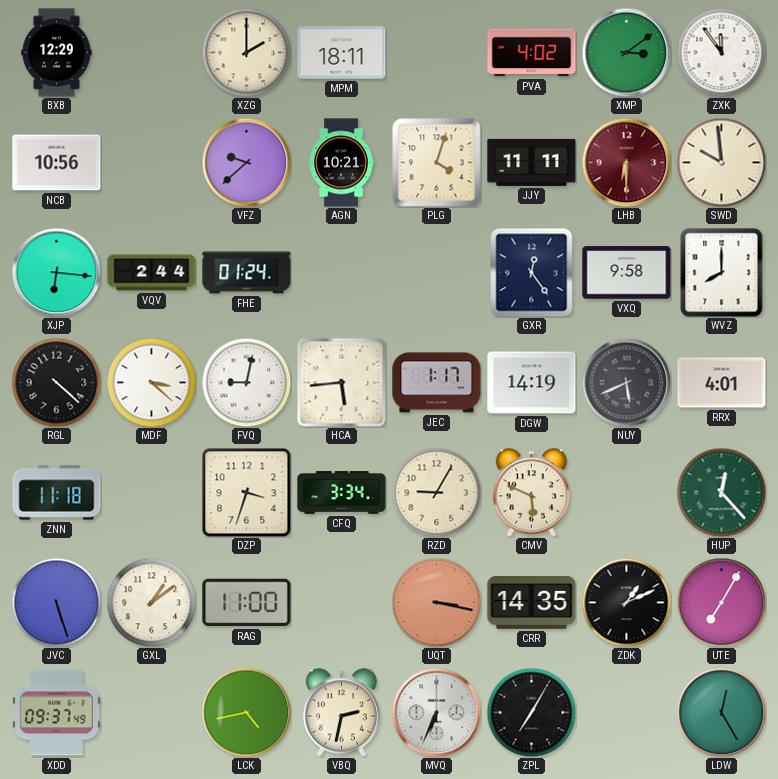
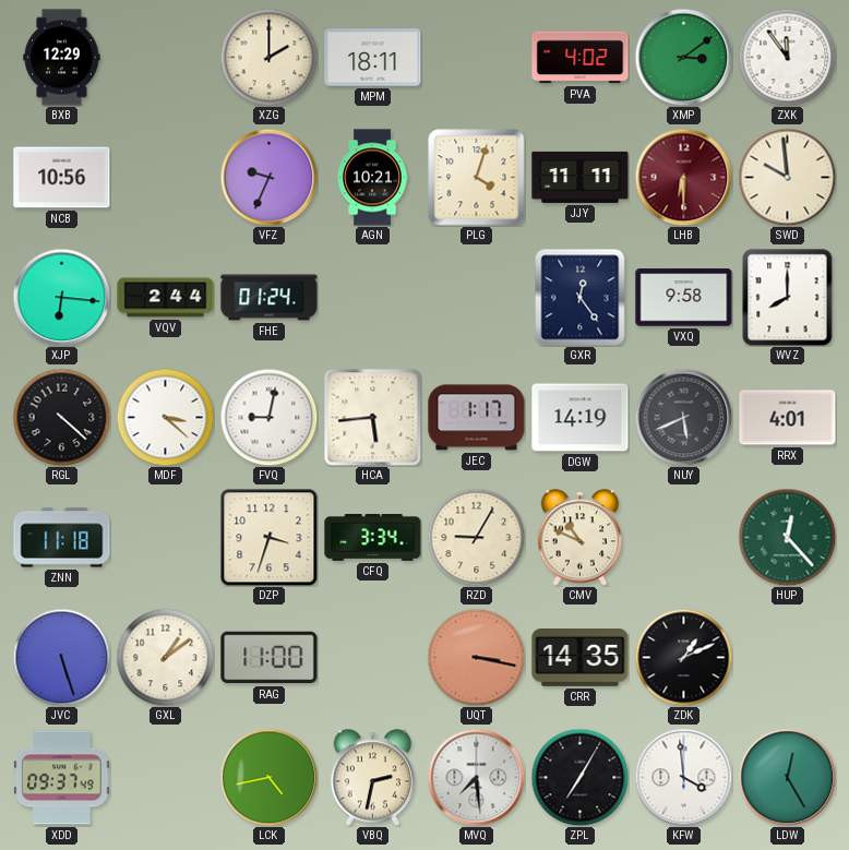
VFZ: 9:38 -> 9:34 (268, 177)
CMV: 5:49 -> 10:49 (581, 538)
UTE: 7:05 -> none (721, 602)
MVQ: 6:34 -> 7:29 (476, 777)
KFW: none -> 3:59 (683, 777)
